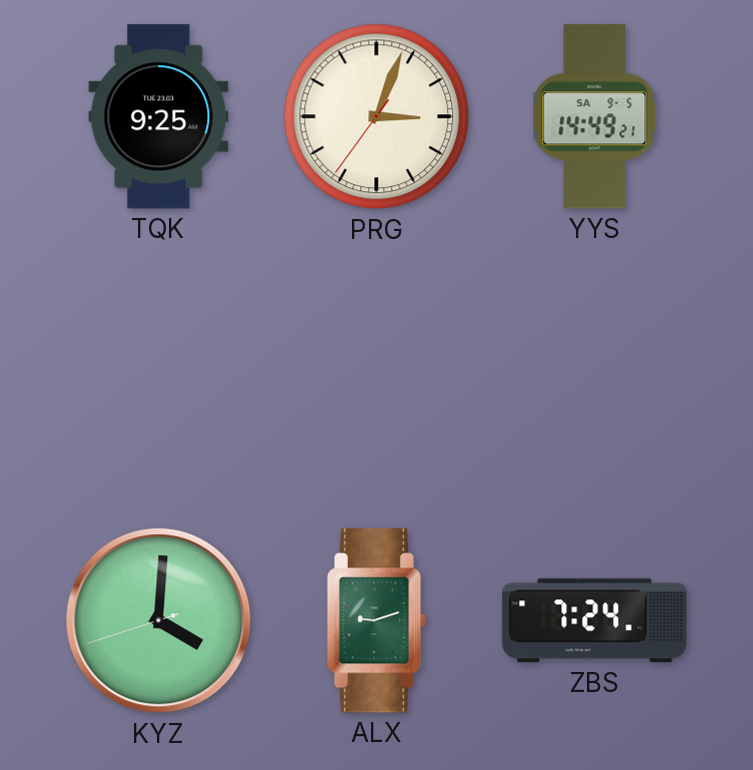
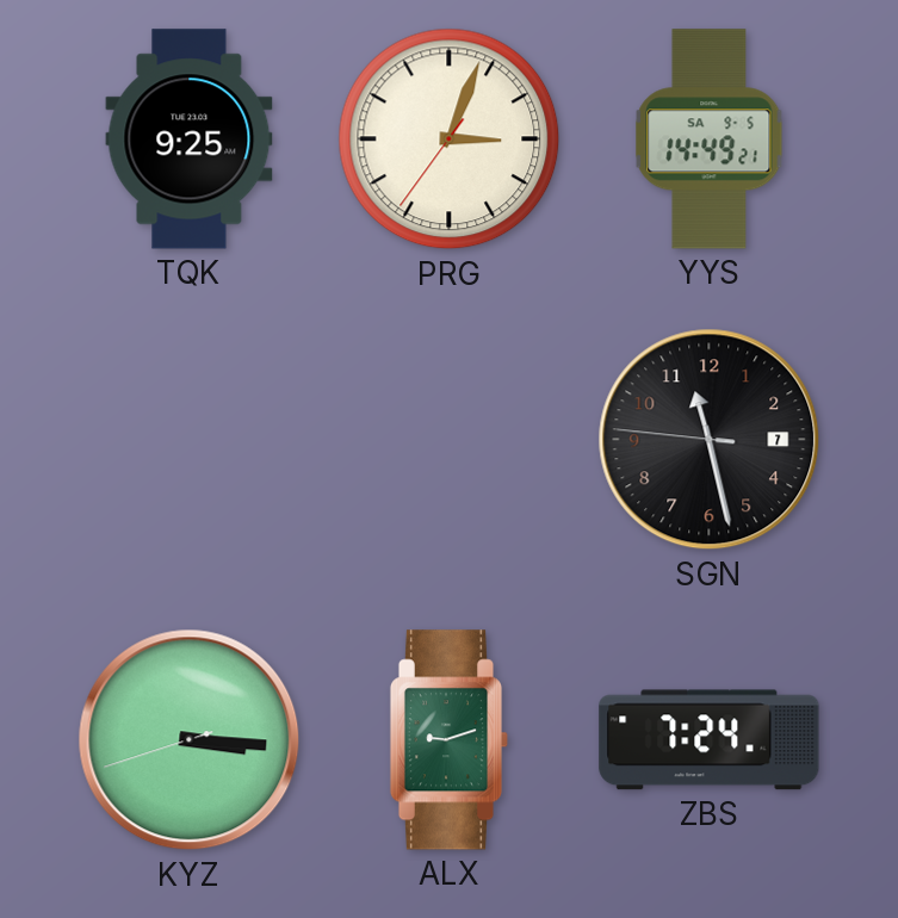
SGN: none -> 11:27 (710, 440)
KYZ: 4:00 -> 3:15 (190, 740)
